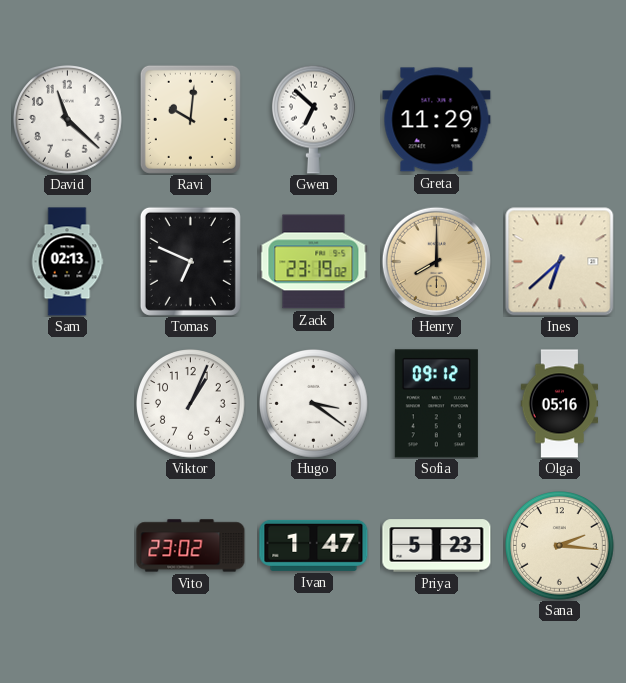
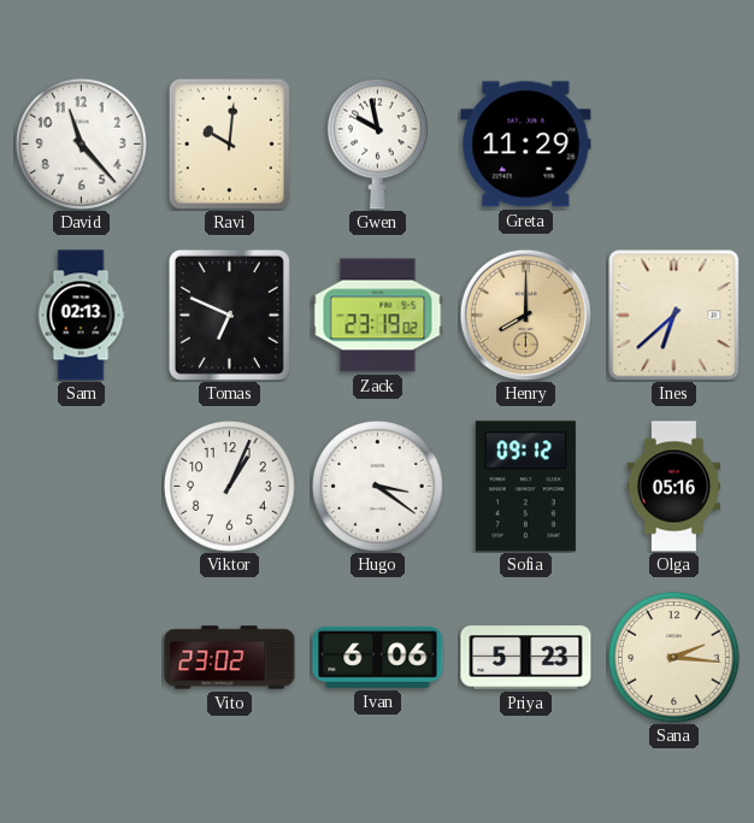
David: 11:22 -> 11:23 (82, 145)
Gwen: 6:52 -> 9:58 (377, 143)
Ivan: 1:47 -> 6:06 (378, 657)
